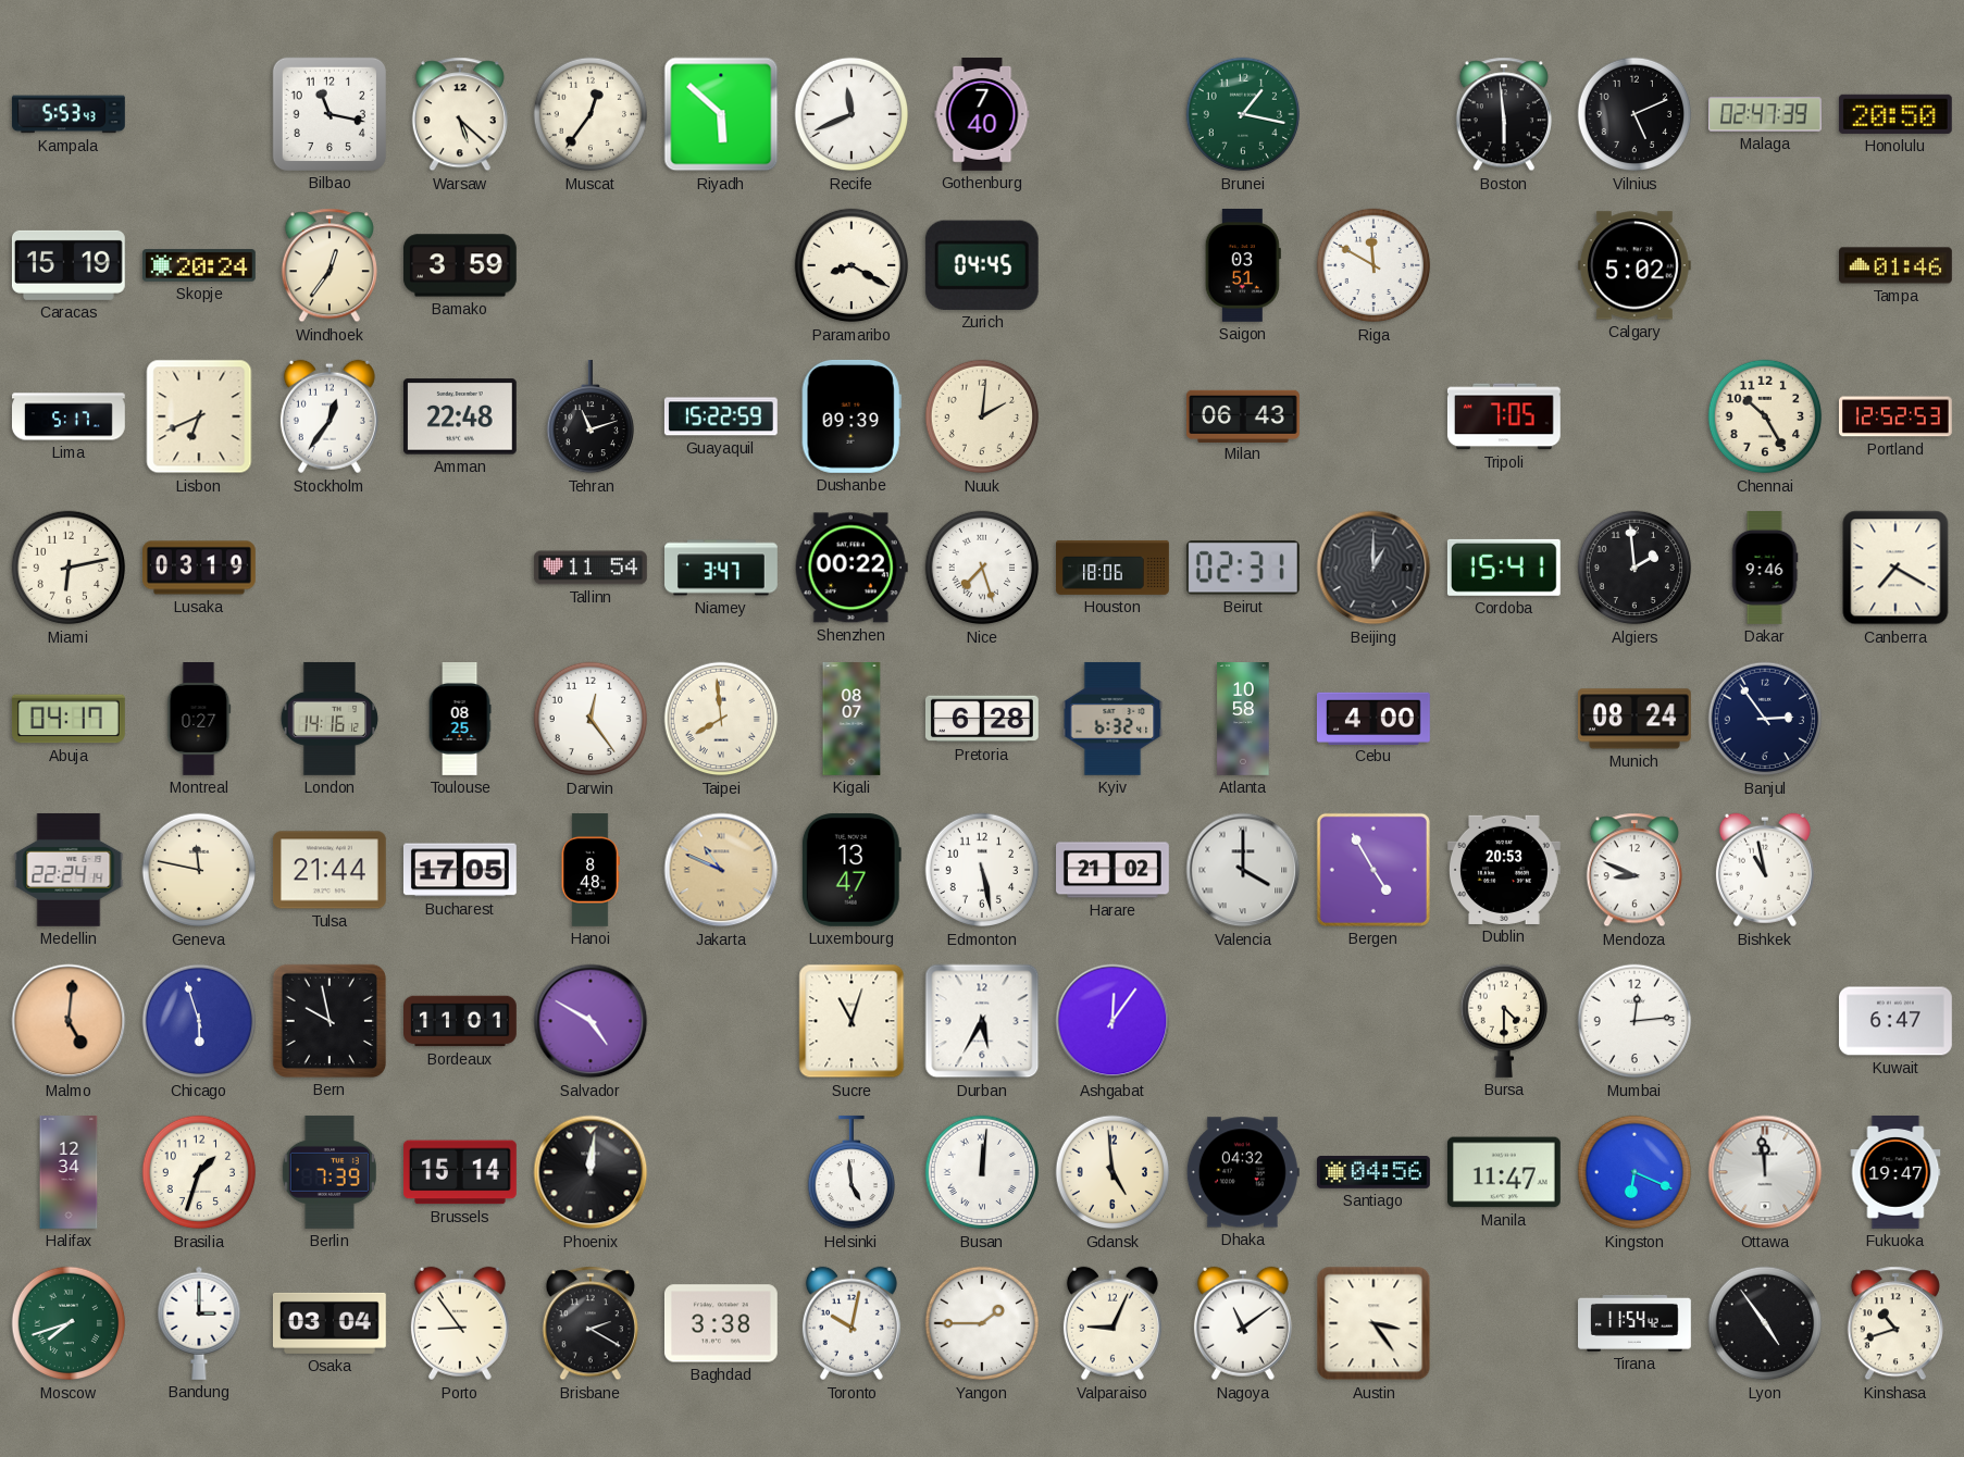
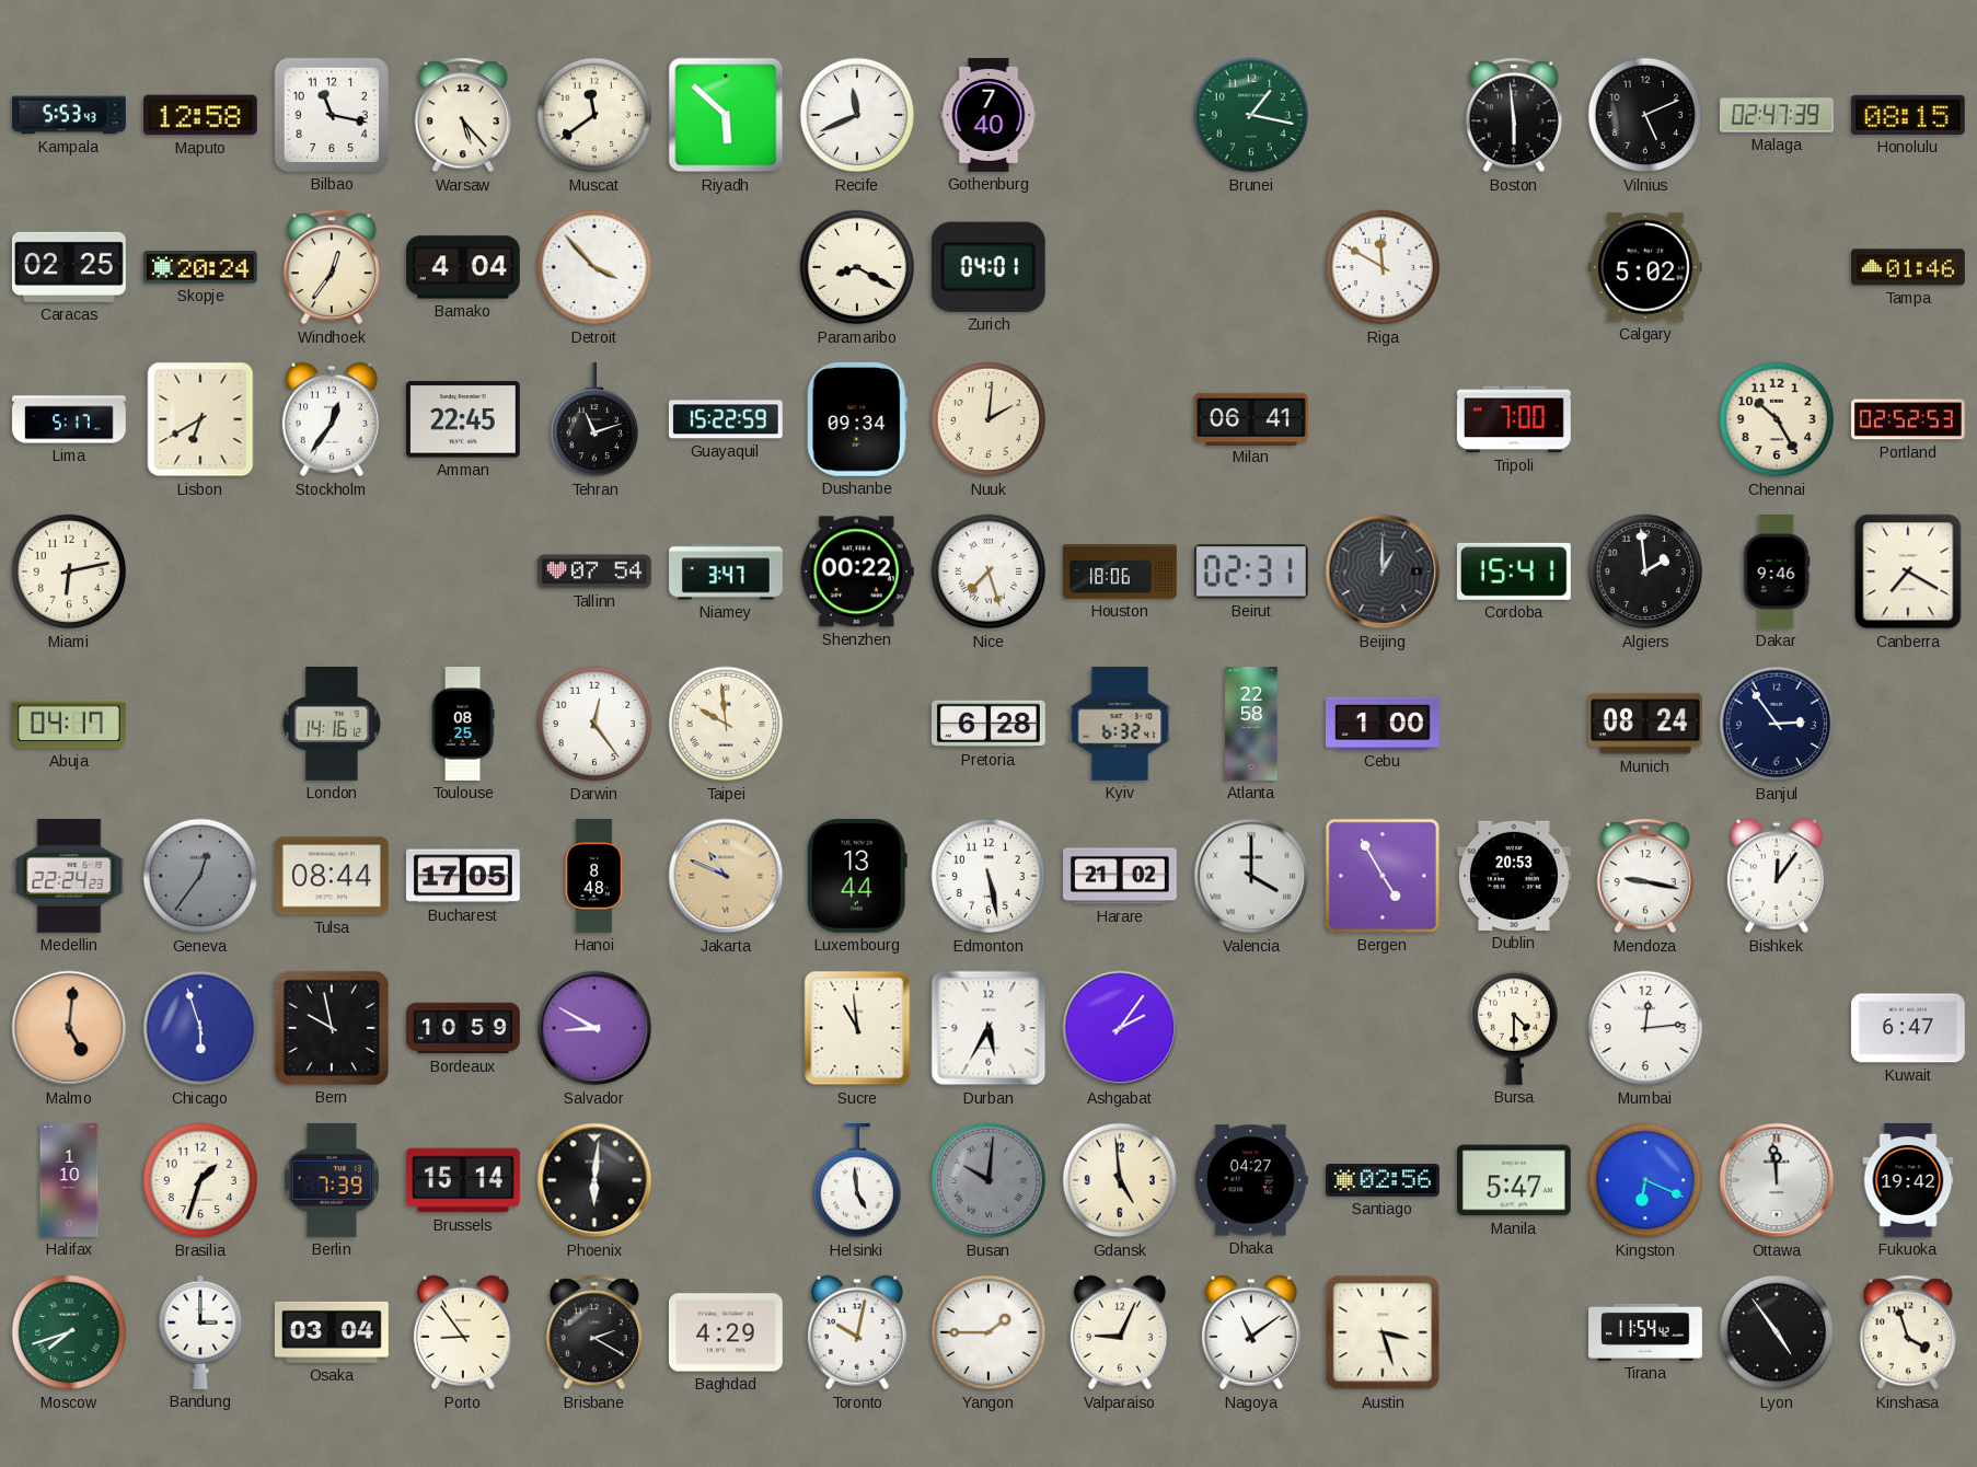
Maputo: none -> 12:58 (200, 115)
Warsaw: 5:22 -> 5:23 (463, 115)
Muscat: 12:36 -> 11:39 (594, 115)
Honolulu: 20:50 -> 08:15 (1908, 115)
Caracas: 15:19 -> 02:25 (69, 267)
Bamako: 3:59 -> 4:04 (463, 267)
Detroit: none -> 3:53 (594, 267)
Zurich: 04:45 -> 04:01 (988, 267)
Saigon: 03:51 -> none (1243, 265)
Lisbon: 6:41 -> 6:40 (200, 419)
Amman: 22:48 -> 22:45 (463, 419)
Dushanbe: 09:39 -> 09:34 (857, 419)
Milan: 06:43 -> 06:41 (1252, 418)
Tripoli: 7:05 -> 7:00 (1514, 419)
Portland: 12:52 -> 02:52 (1908, 419)
Lusaka: 03:19 -> none (200, 568)
Tallinn: 11:54 -> 07:54 (594, 571)
Montreal: 0:27 -> none (199, 720)
Taipei: 7:59 -> 9:59 (726, 724)
Kigali: 08:07 -> none (852, 720)
Atlanta: 10:58 -> 22:58 (1251, 725)
Cebu: 4:00 -> 1:00 (1383, 723)
Medellin: 22:24:14 -> 22:24:23 (69, 876)
Geneva: 11:47 -> 12:36 (200, 876)
Geneva dial: cream -> grey (200, 876)
Tulsa: 21:44 -> 08:44 (332, 876)
Luxembourg: 13:47 -> 13:44 (857, 876)
Mendoza: 8:49 -> 9:17 (1645, 876)
Bishkek: 10:58 -> 12:06 (1777, 876)
Bordeaux: 11:01 -> 10:59 (464, 1028)
Salvador: 4:50 -> 8:50 (594, 1028)
Sucre: 11:03 -> 10:59 (857, 1028)
Ashgabat: 12:06 -> 2:06 (1120, 1028)
Halifax: 12:34 -> 1:10 (69, 1181)
Phoenix: 12:01 -> 6:01 (594, 1180)
Busan: 12:01 -> 10:01 (988, 1180)
Busan dial: white -> grey (988, 1180)
Dhaka: 04:32 -> 04:27 (1251, 1180)
Santiago: 04:56 -> 02:56 (1383, 1181)
Manila: 11:47 -> 5:47 (1514, 1180)
Fukuoka: 19:47 -> 19:42 (1908, 1181)
Baghdad: 3:38 -> 4:29 (726, 1332)
Austin: 3:24 -> 3:27 (1383, 1332)
Kinshasa: 10:42 -> 3:57 (1908, 1332)
